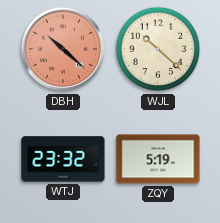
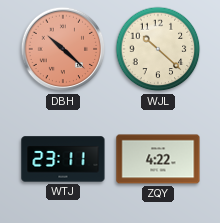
WTJ: 23:32 -> 23:11 (63, 159)
ZQY: 5:19 -> 4:22 (158, 159)
